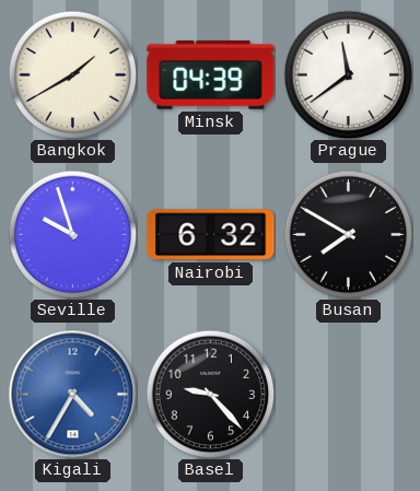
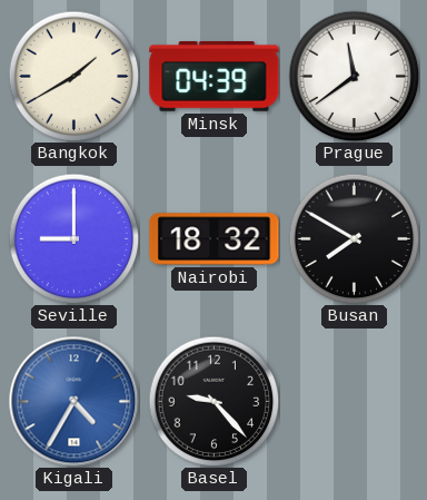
Seville: 9:57 -> 9:00 (73, 238)
Nairobi: 6:32 -> 18:32 (215, 239)
